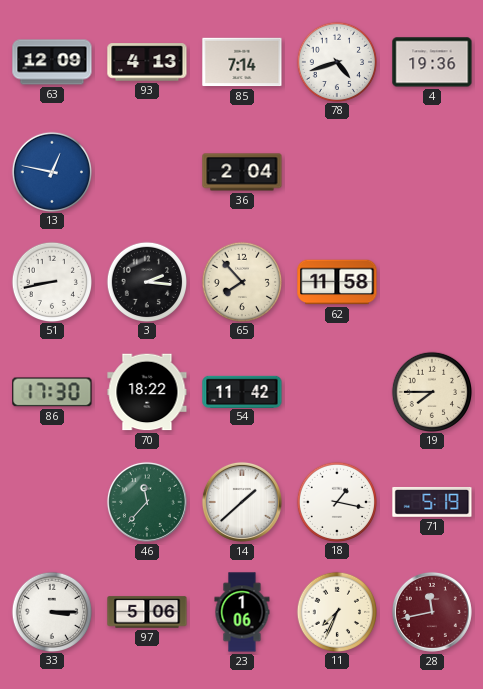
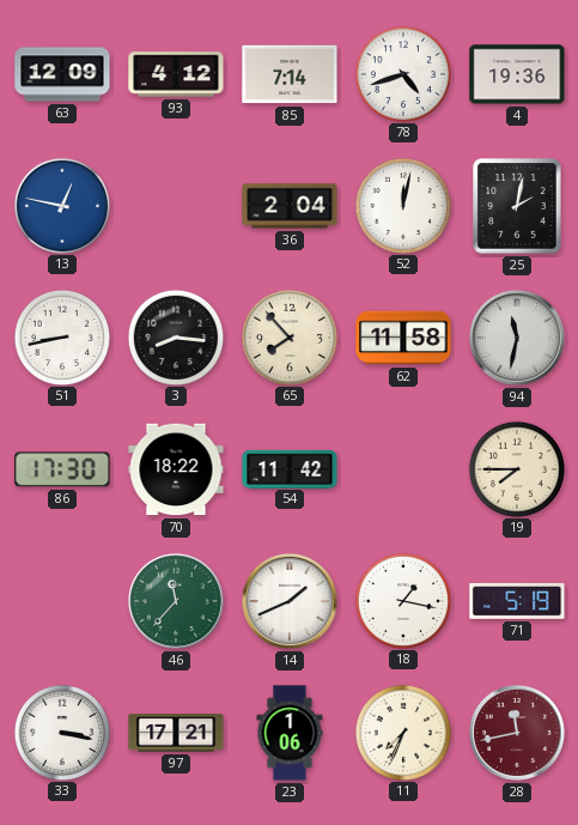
93: 4:13 -> 4:12 (176, 74)
52: none -> 12:02 (402, 205)
25: none -> 2:02 (517, 206)
3: 2:16 -> 8:16 (175, 336)
94: none -> 11:32 (517, 338)
14: 1:38 -> 1:41 (290, 601)
33: 3:15 -> 3:17 (61, 732)
97: 5:06 -> 17:21 (176, 733)
